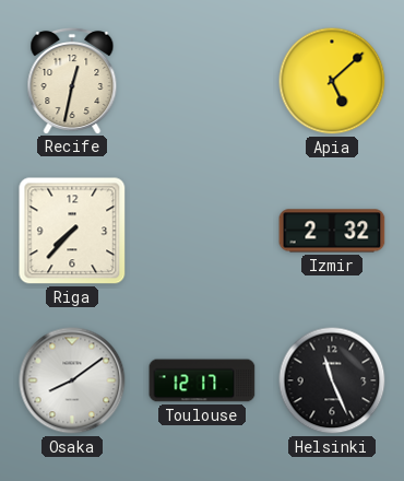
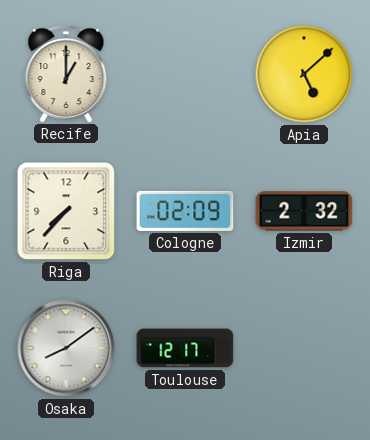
Recife: 12:32 -> 1:00 (66, 73)
Cologne: none -> 02:09 (185, 211)
Helsinki: 11:26 -> none (332, 380)
